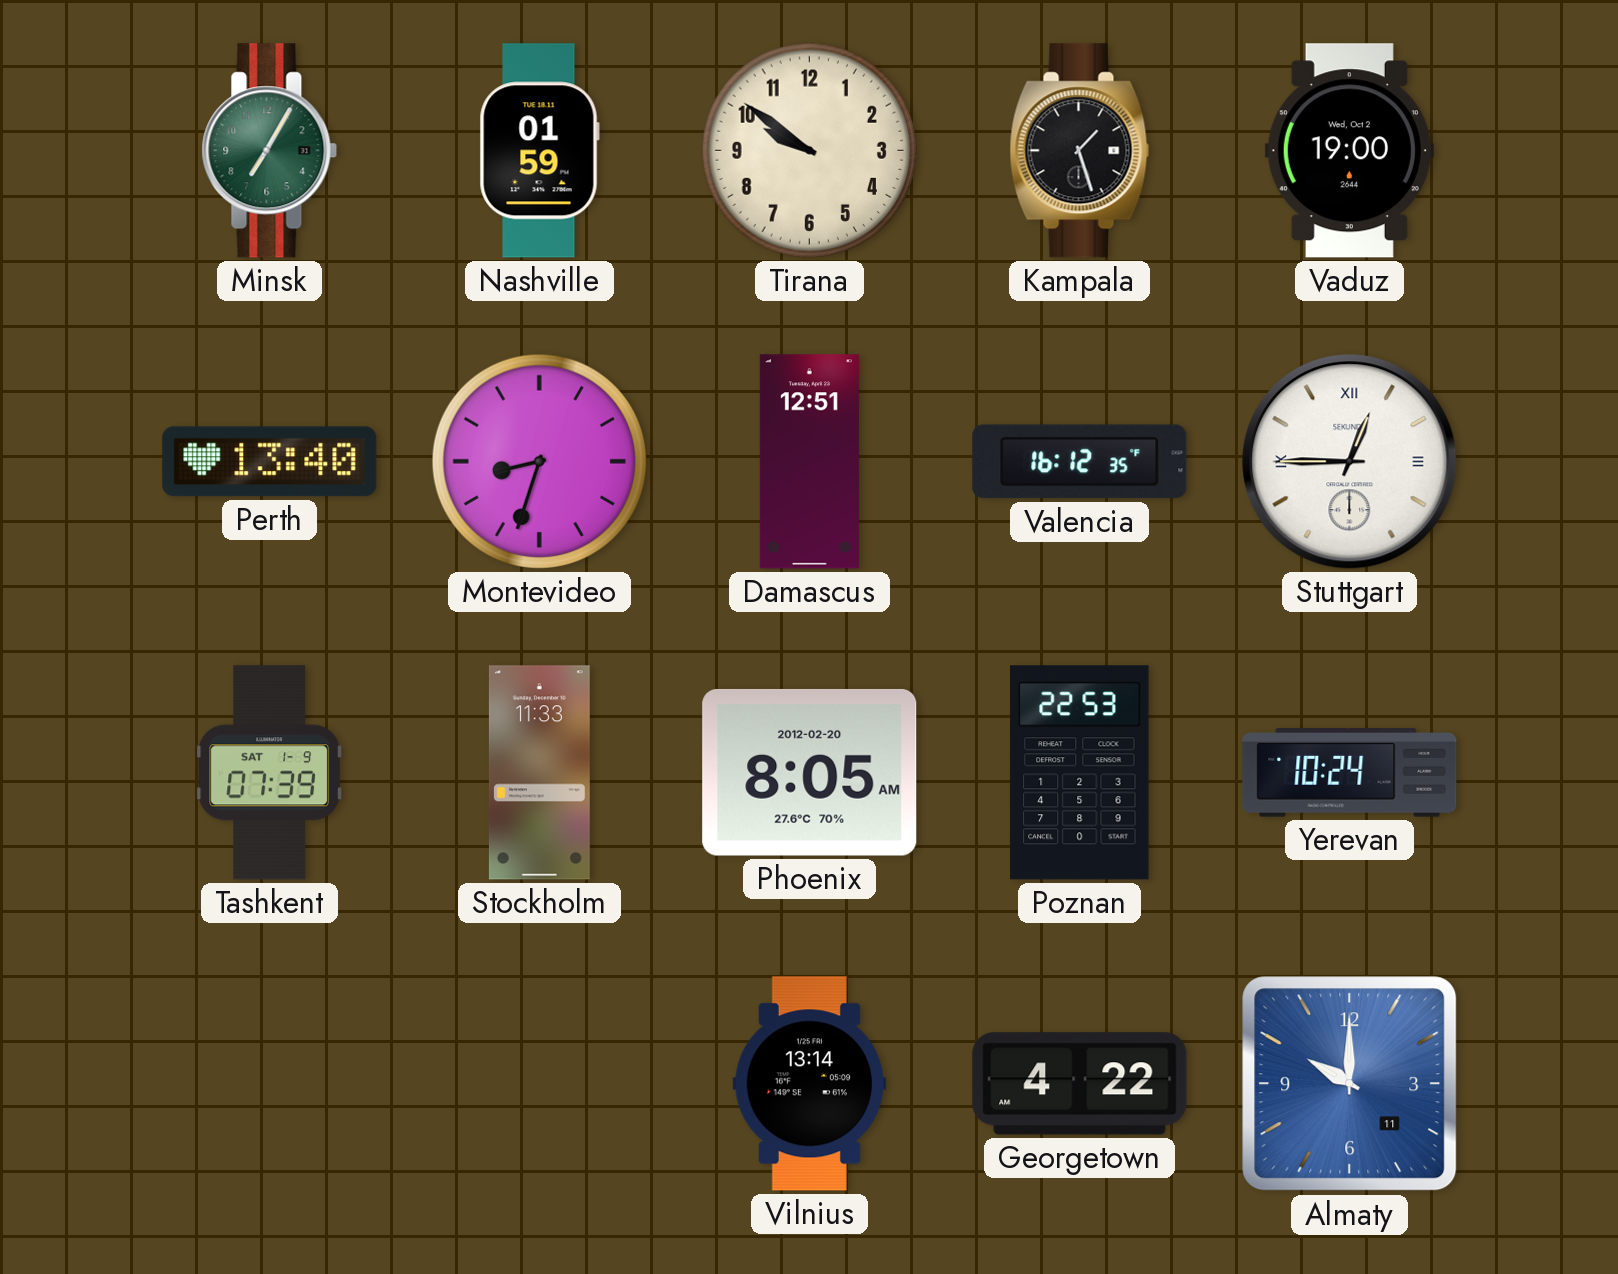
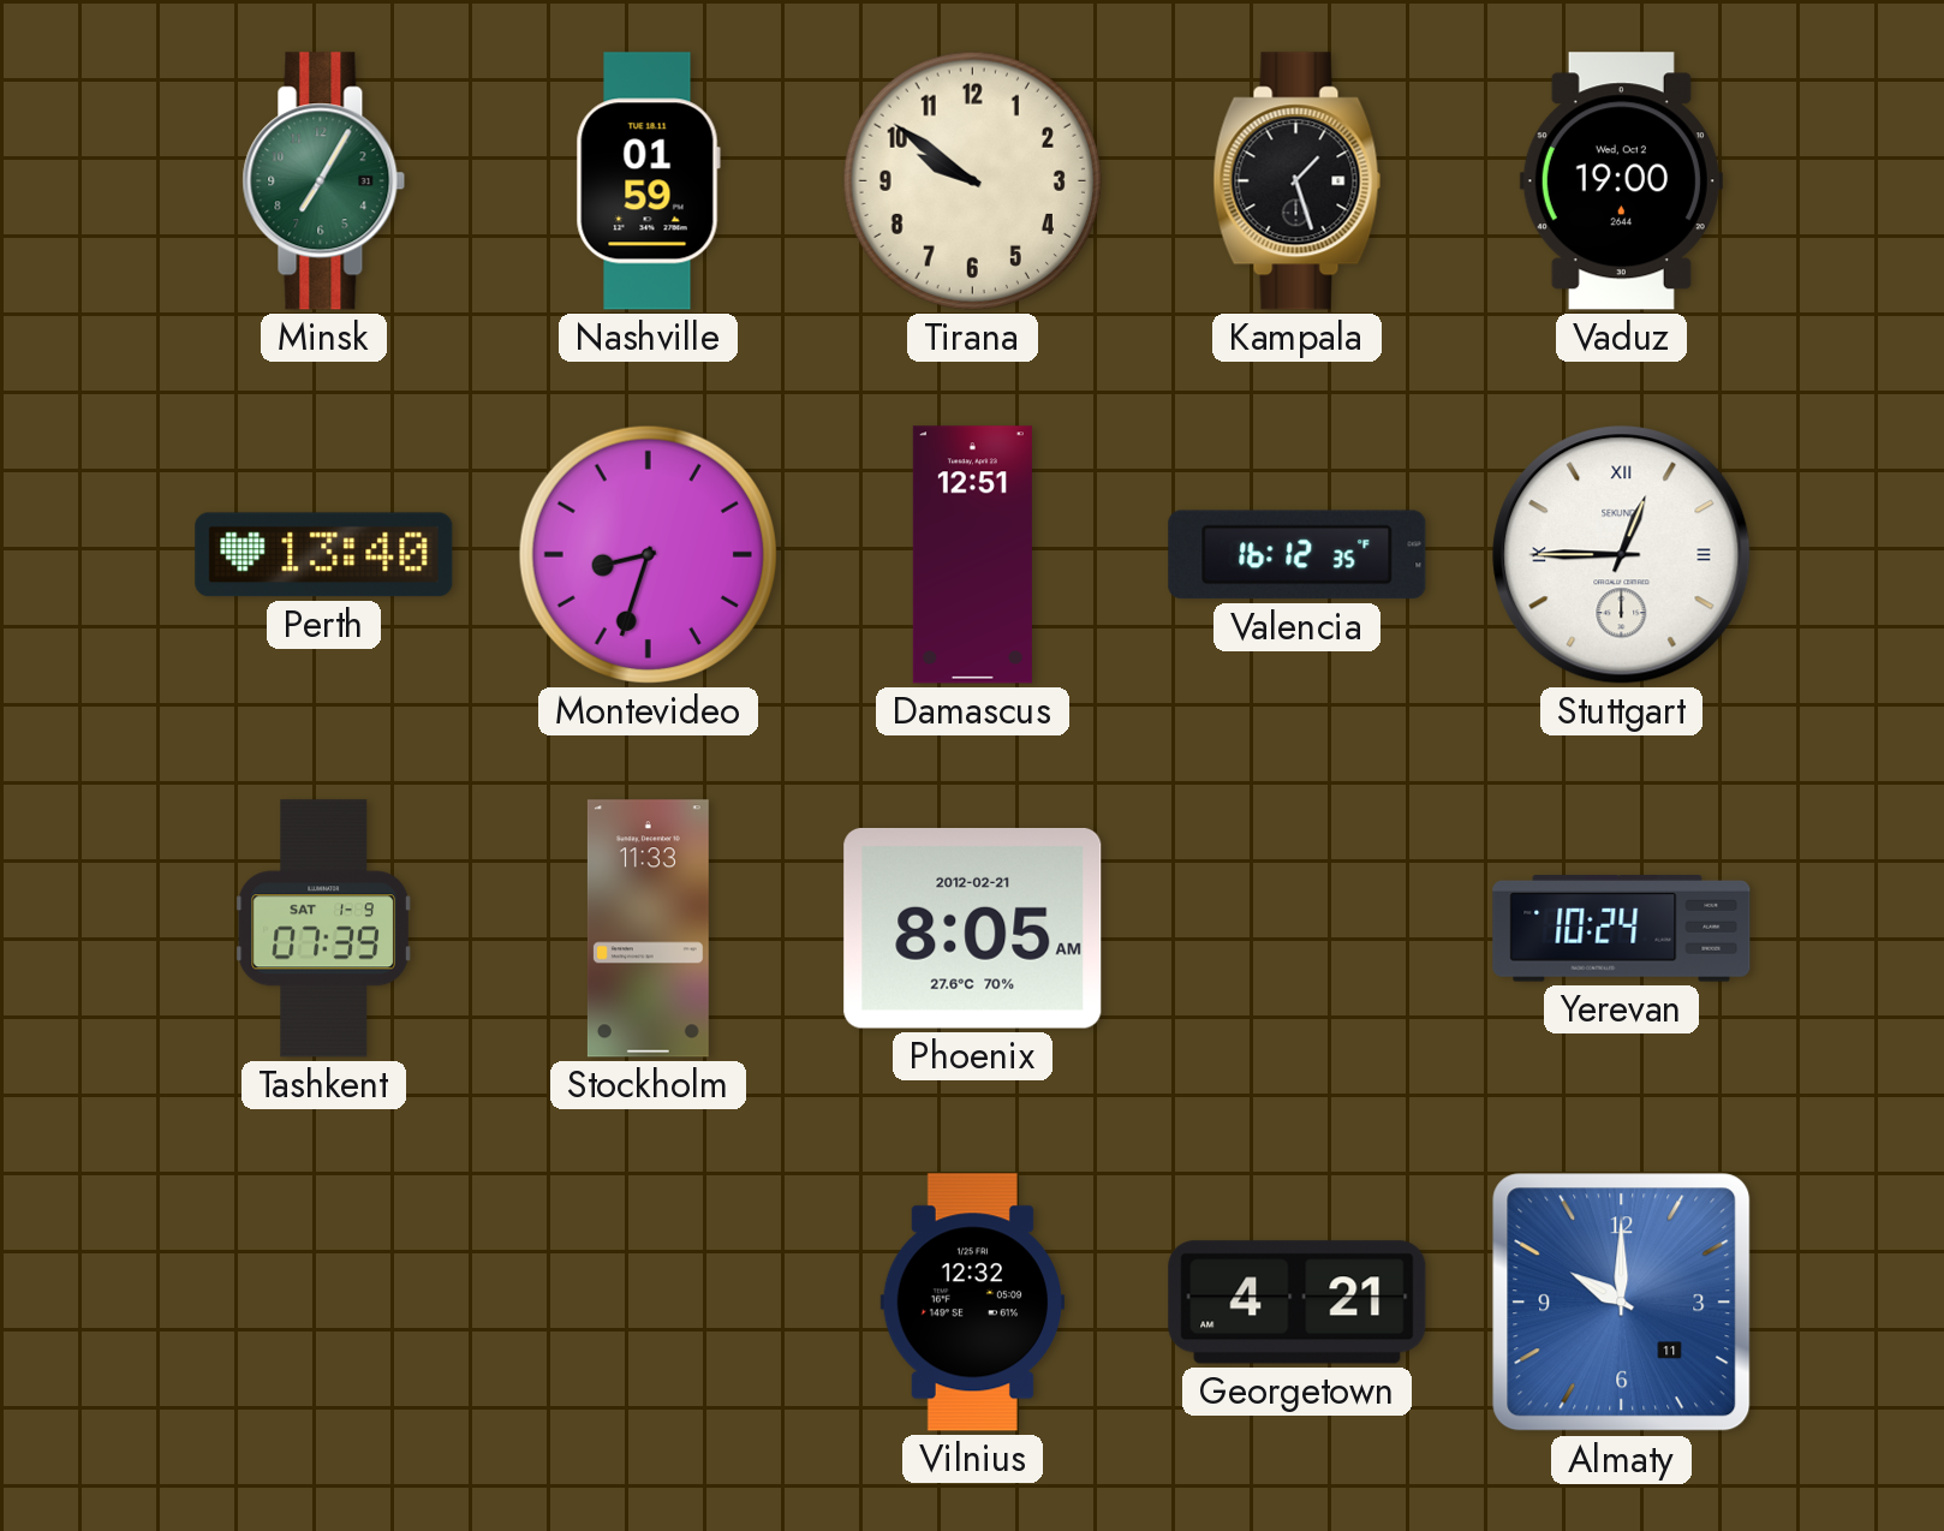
Phoenix date: 2012-02-20 -> 2012-02-21 (973, 928)
Poznan: 22:53 -> none (1080, 773)
Vilnius: 13:14 -> 12:32 (973, 1303)
Georgetown: 4:22 -> 4:21 (1298, 1303)
